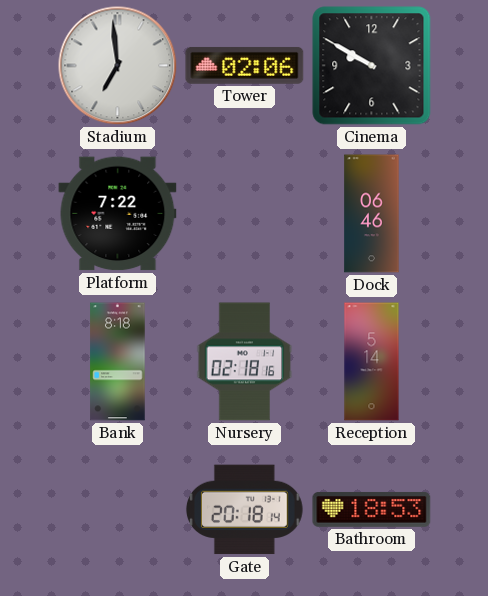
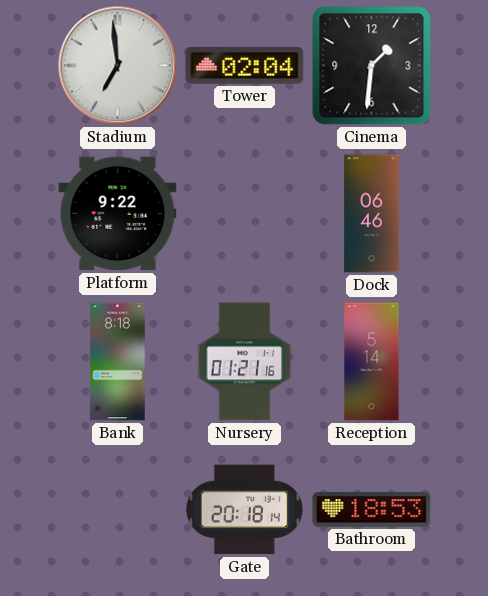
Tower: 02:06 -> 02:04 (245, 65)
Cinema: 9:50 -> 1:31 (372, 66)
Platform: 7:22 -> 9:22 (118, 214)
Nursery: 02:18 -> 01:21 (245, 362)
